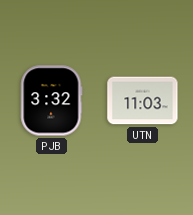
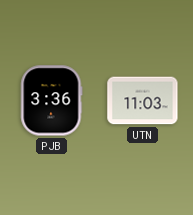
PJB: 3:32 -> 3:36 (52, 101)
